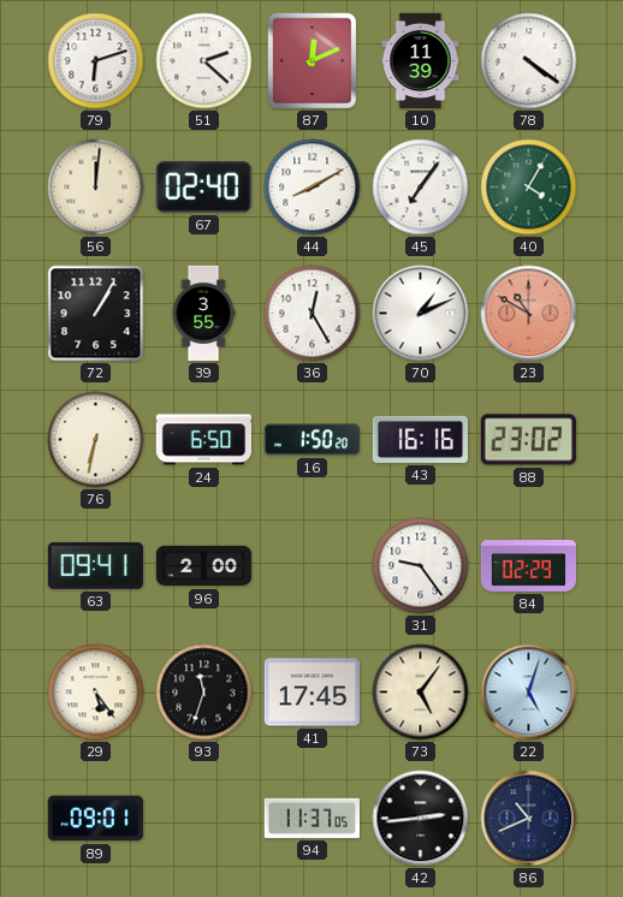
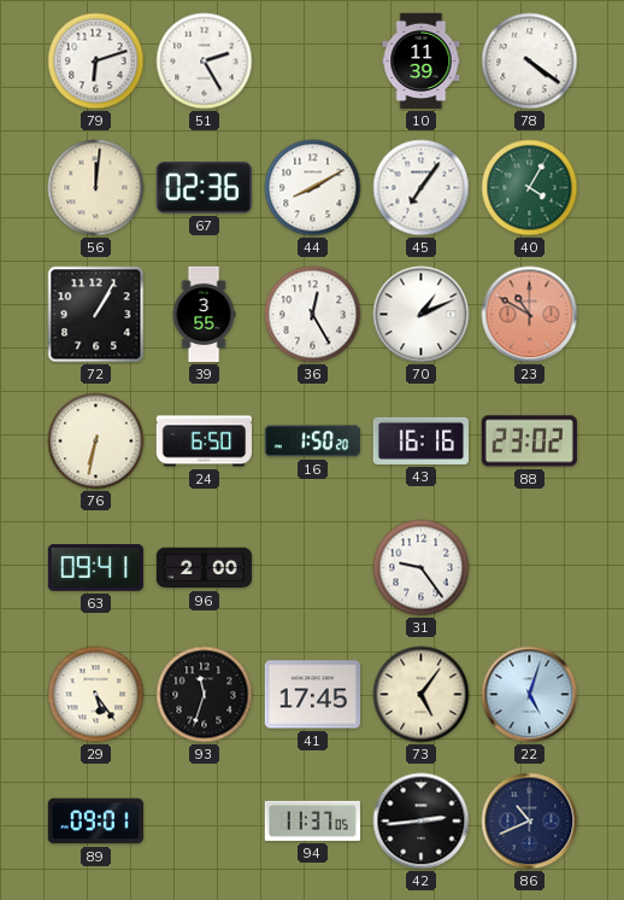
51: 2:22 -> 2:25 (205, 62)
87: 12:11 -> none (313, 61)
67: 02:40 -> 02:36 (204, 188)
84: 02:29 -> none (529, 566)
